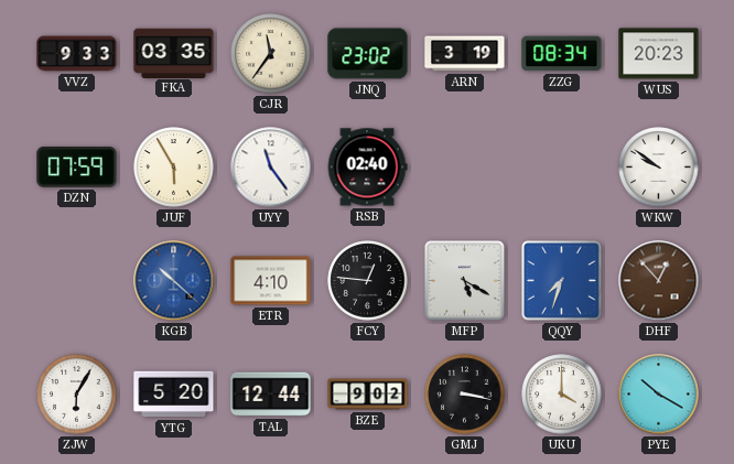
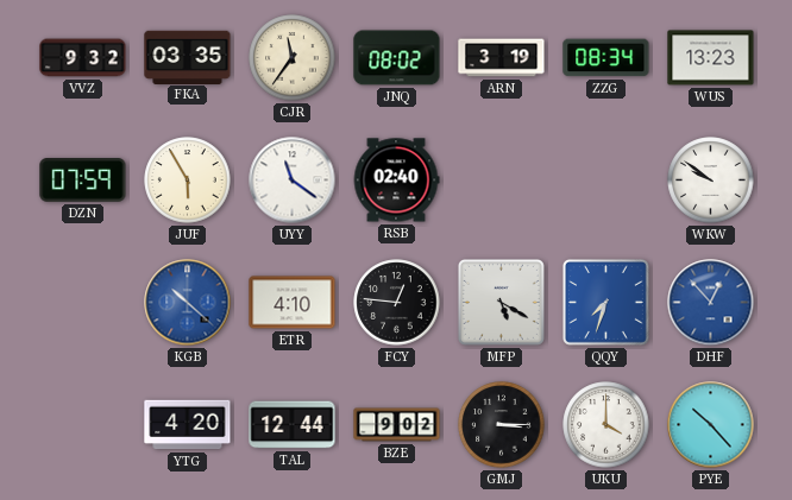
VVZ: 9:33 -> 9:32 (83, 58)
JNQ: 23:02 -> 08:02 (397, 58)
WUS: 20:23 -> 13:23 (711, 58)
UYY: 11:24 -> 11:21 (293, 181)
DHF dial: brown -> blue (711, 303)
ZJW: 6:05 -> none (77, 395)
YTG: 5:20 -> 4:20 (188, 425)
GMJ: 3:17 -> 3:15 (502, 425)
PYE: 10:20 -> 10:23 (711, 425)
